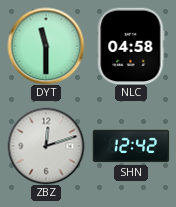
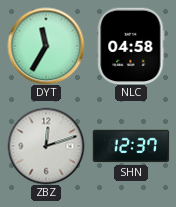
DYT: 11:30 -> 11:35 (46, 46)
SHN: 12:42 -> 12:37 (131, 146)
